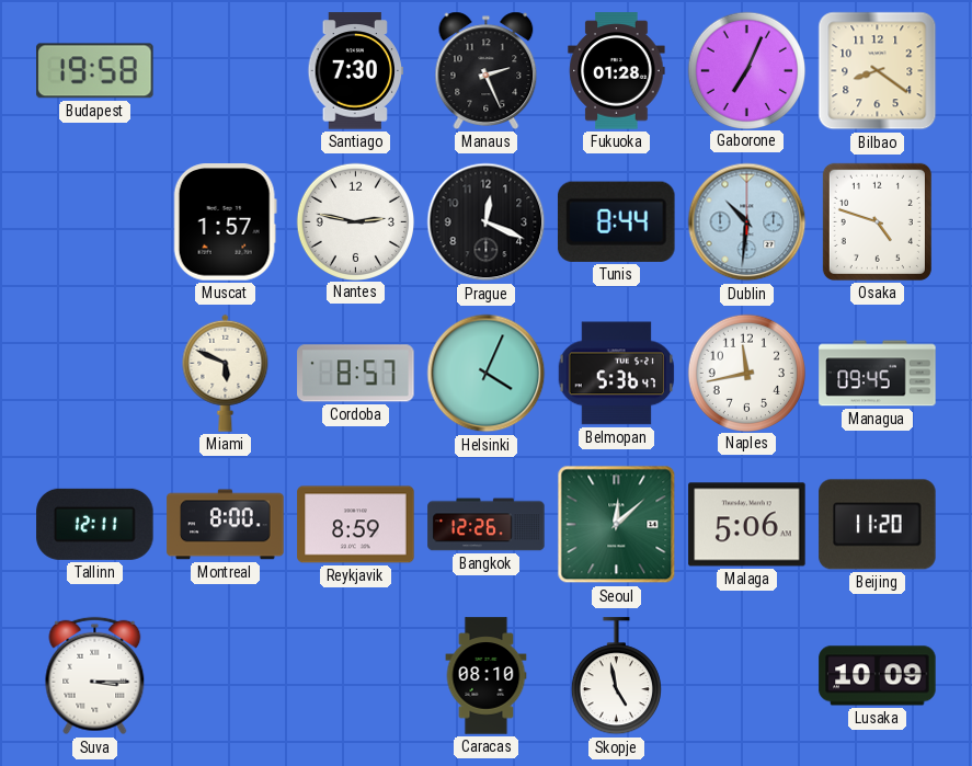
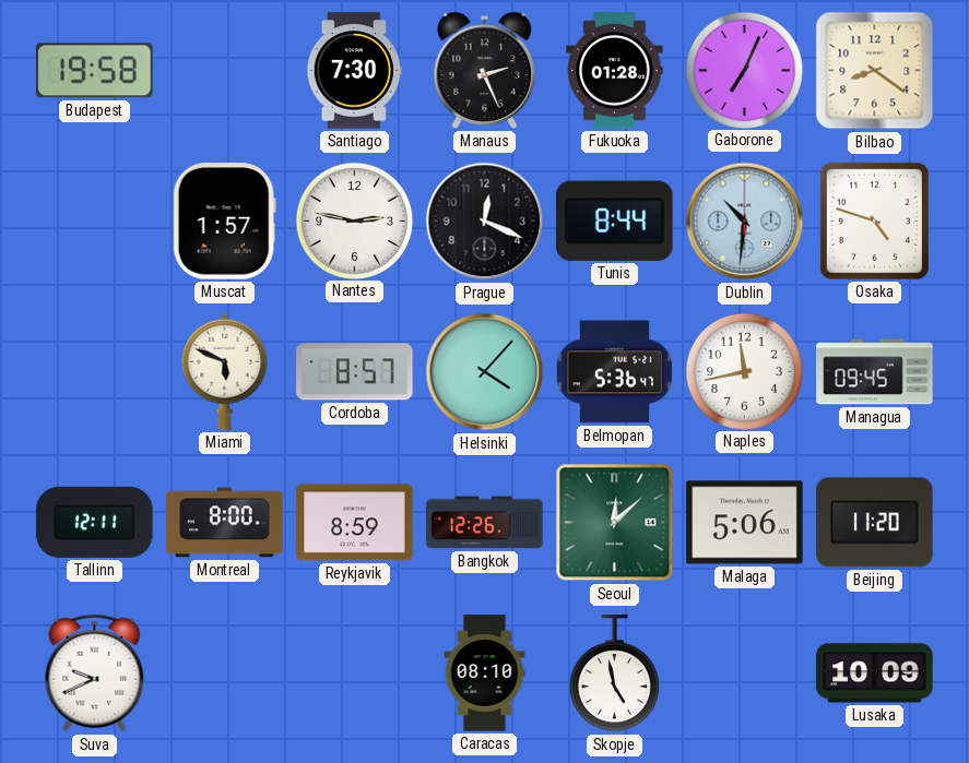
Helsinki: 4:04 -> 4:07 (485, 372)
Suva: 3:15 -> 9:41 (95, 673)
